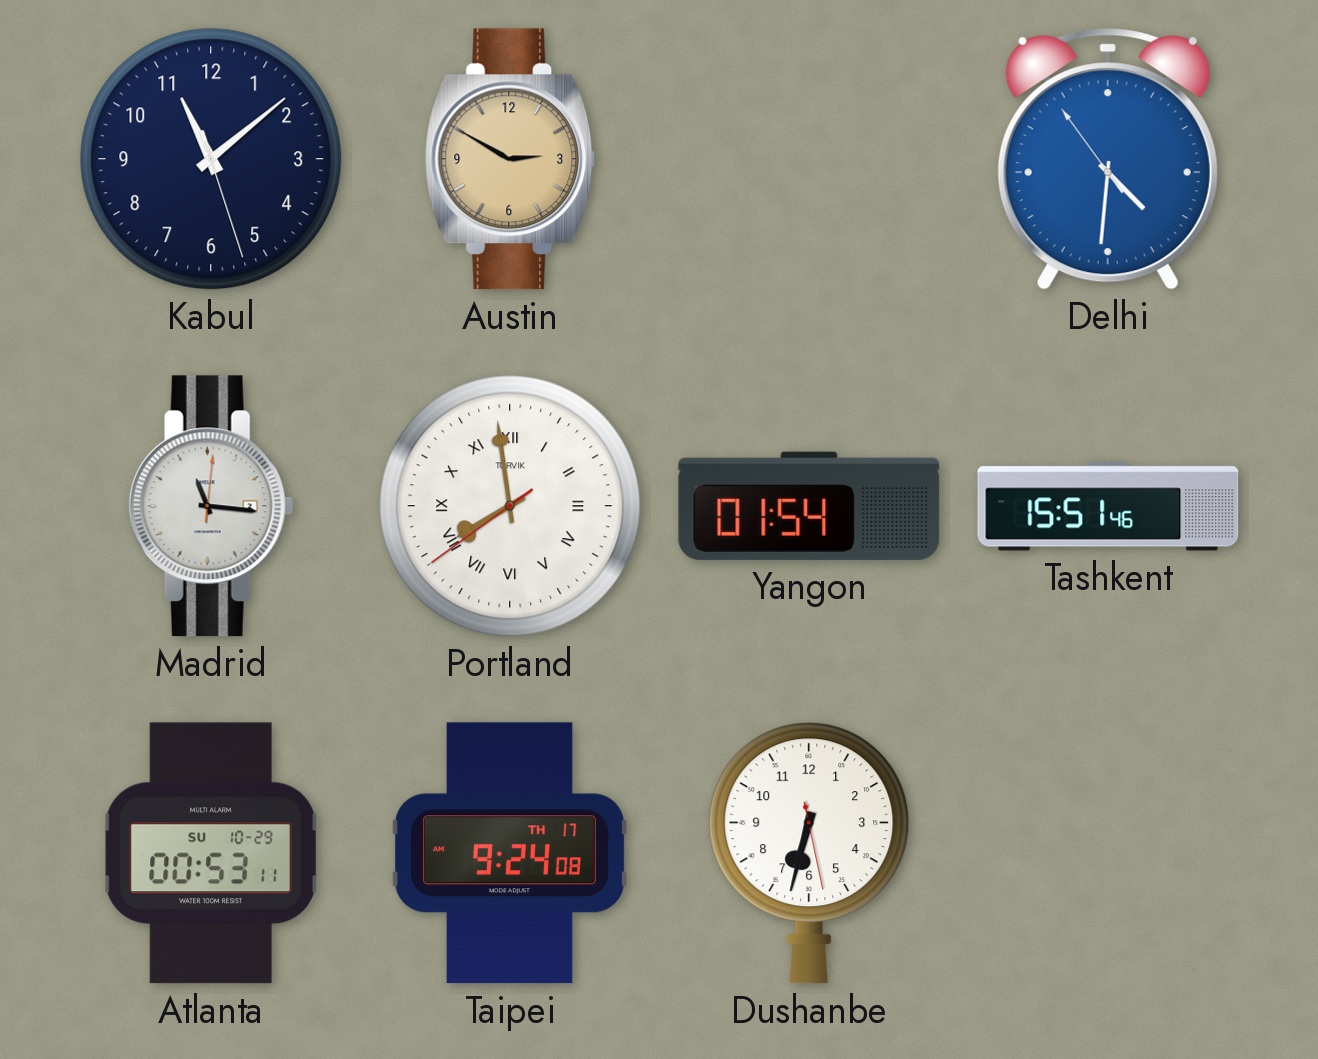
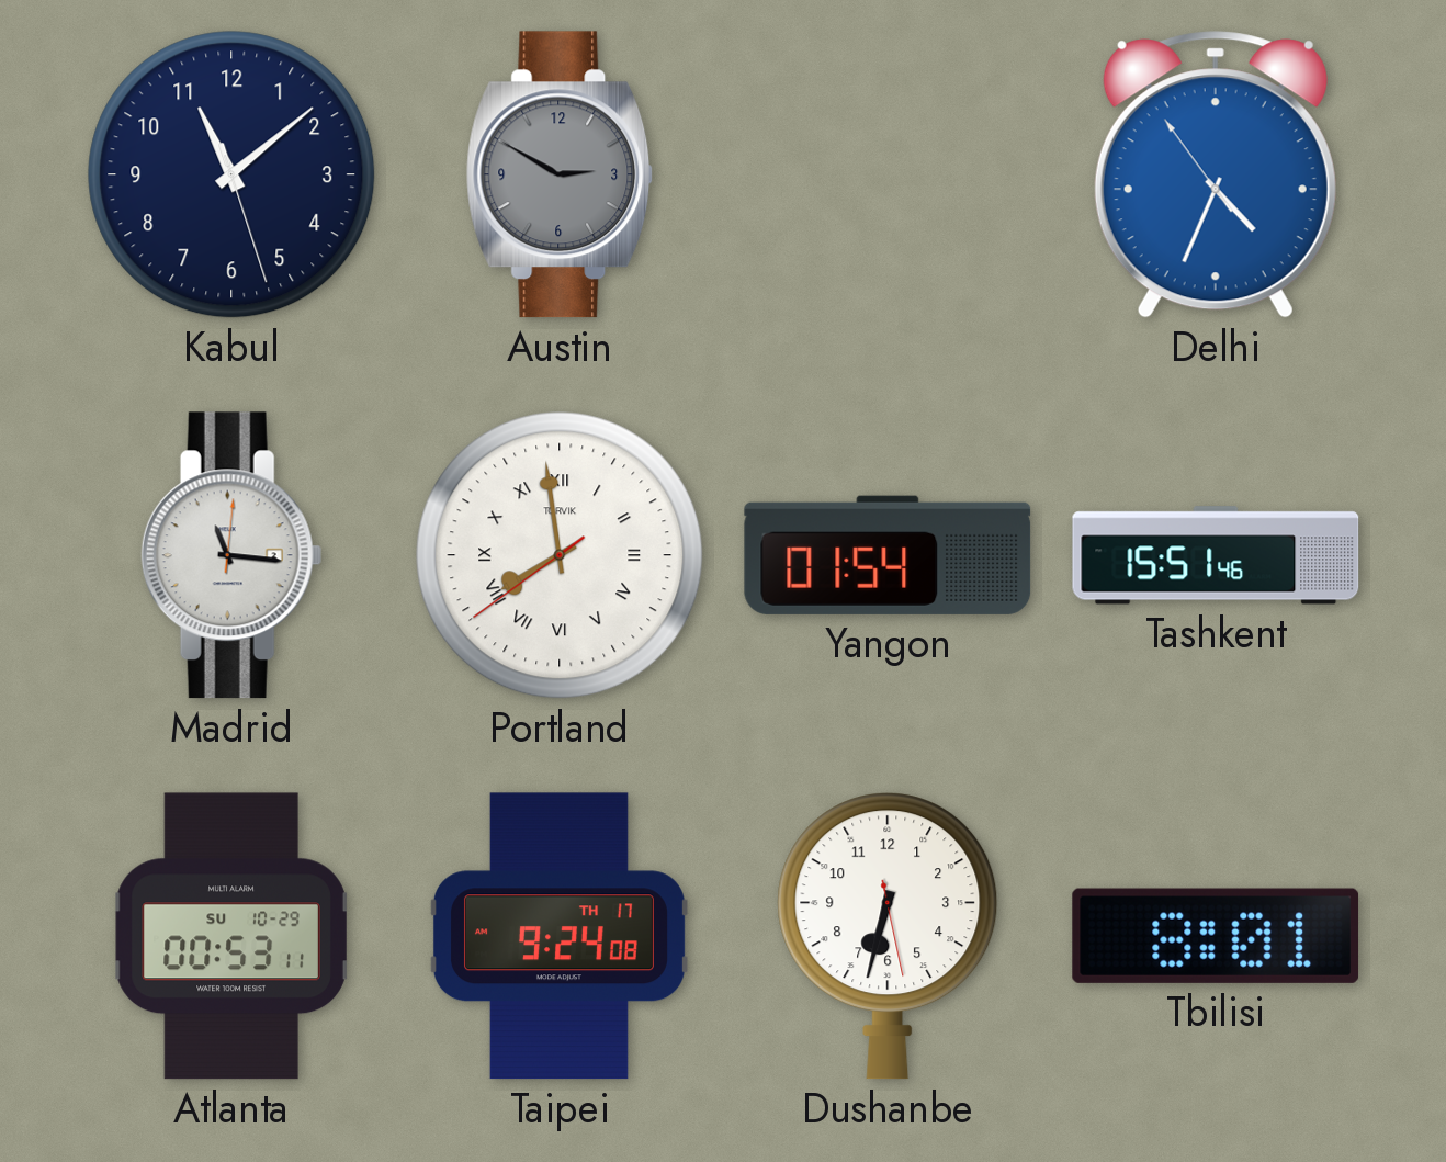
Austin dial: champagne -> grey (560, 174)
Delhi: 4:30 -> 4:33 (1216, 174)
Tbilisi: none -> 8:01 (1216, 936)
